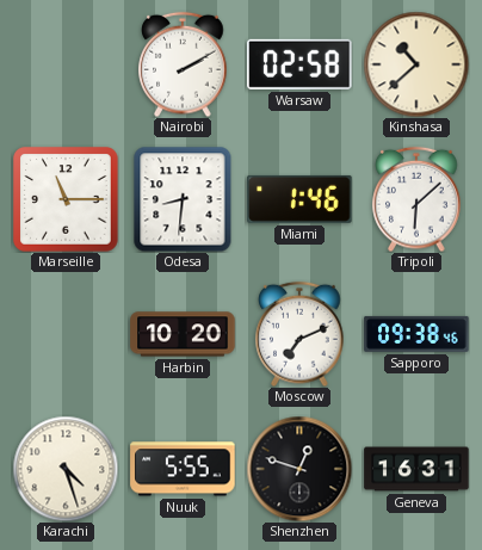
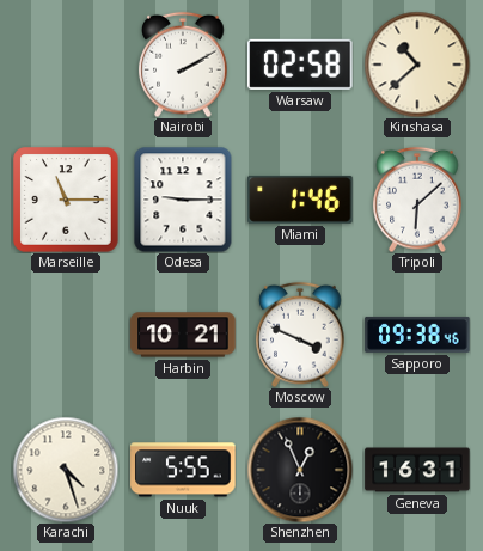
Odesa: 8:31 -> 9:15 (183, 200)
Harbin: 10:20 -> 10:21 (183, 335)
Moscow: 7:11 -> 3:49 (300, 335)
Shenzhen: 12:48 -> 12:56 (300, 470)
